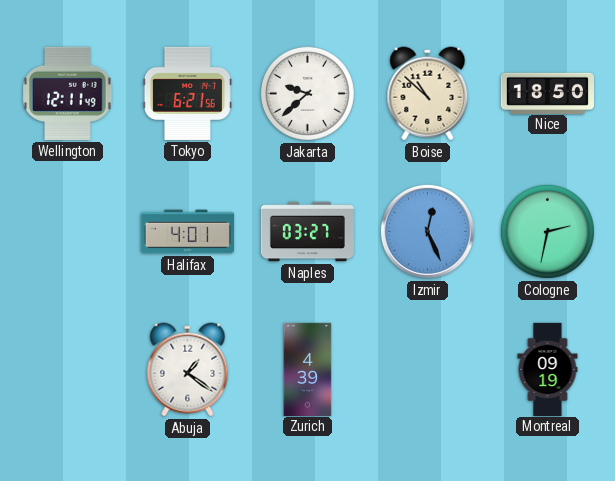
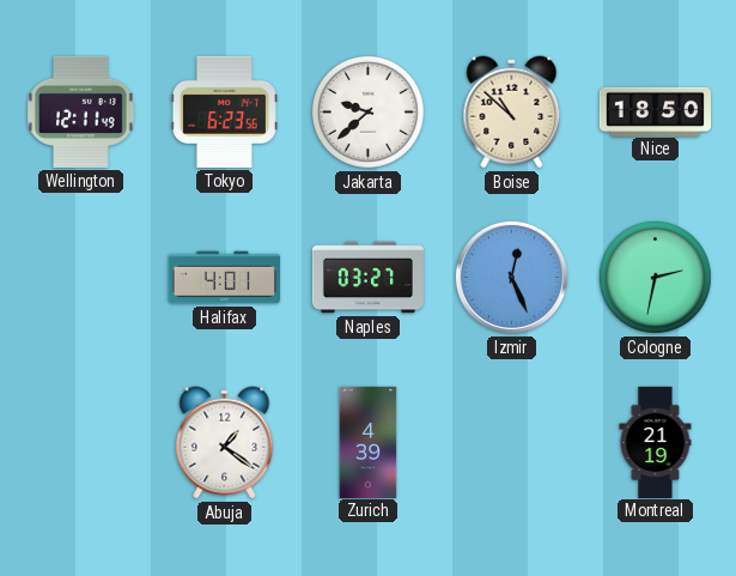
Tokyo: 6:21 -> 6:23 (224, 111)
Montreal: 09:19 -> 21:19 (656, 442)
